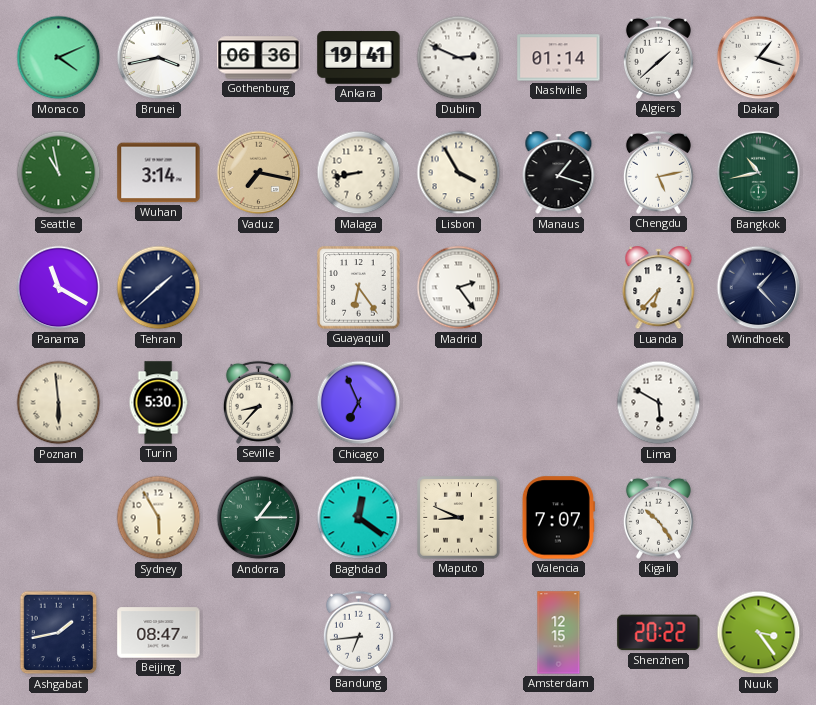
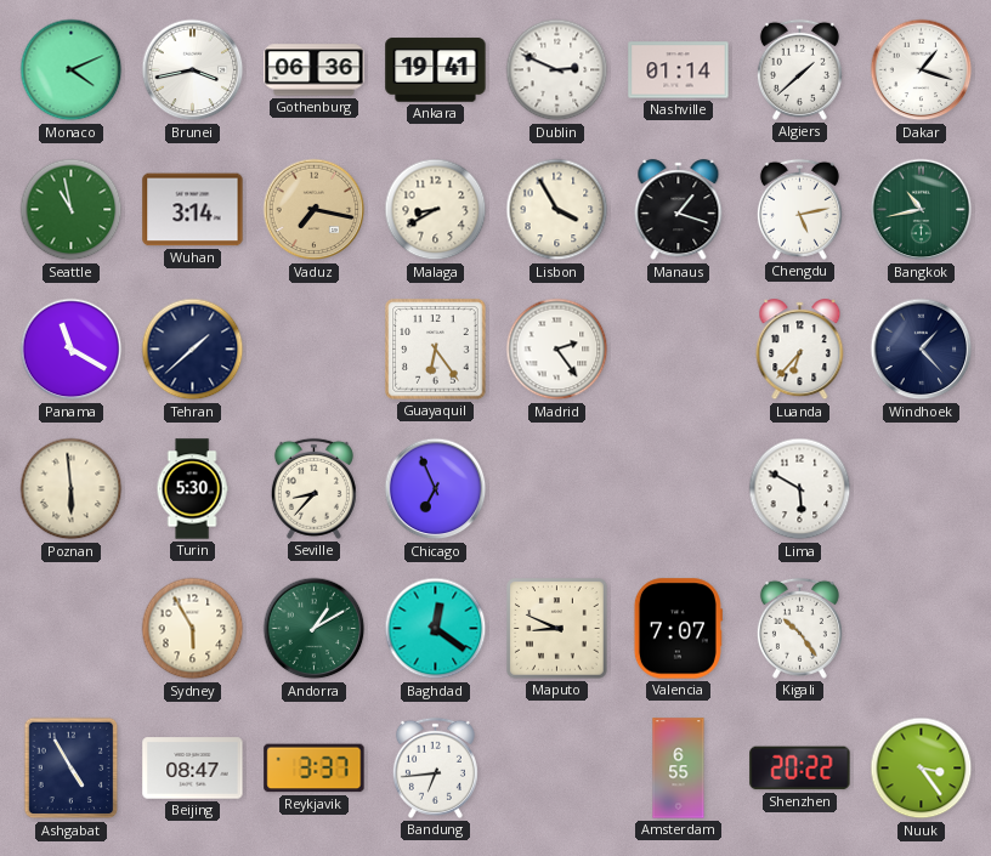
Malaga: 8:43 -> 8:40 (436, 210)
Andorra: 1:15 -> 1:10 (315, 629)
Ashgabat: 1:43 -> 4:55 (72, 769)
Reykjavik: none -> 3:37 (315, 769)
Amsterdam: 12:15 -> 6:55 (679, 769)
